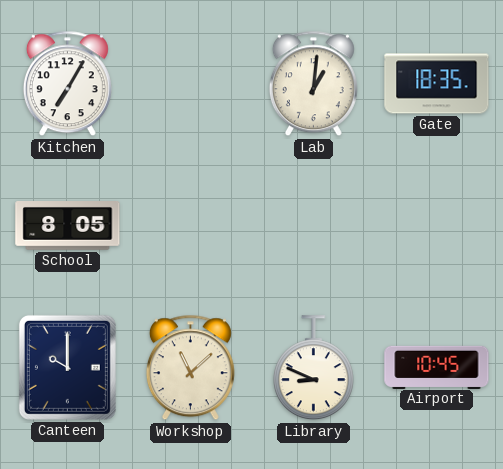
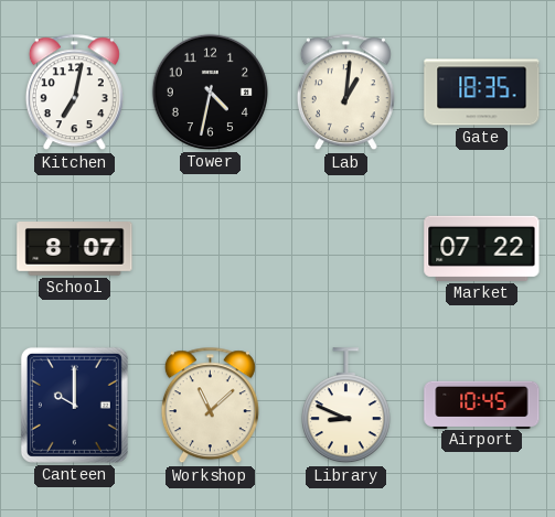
Kitchen: 7:05 -> 7:02 (74, 93)
Tower: none -> 4:32 (210, 91)
School: 8:05 -> 8:07 (75, 249)
Market: none -> 07:22 (482, 248)
